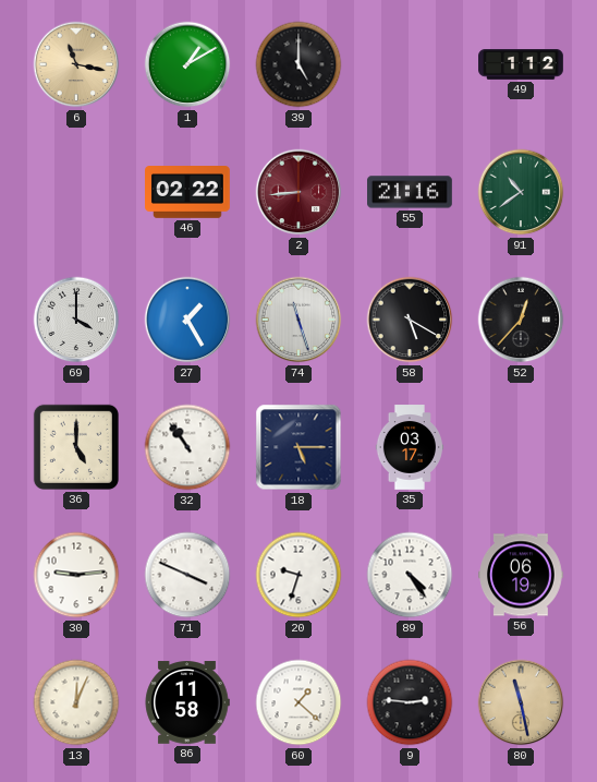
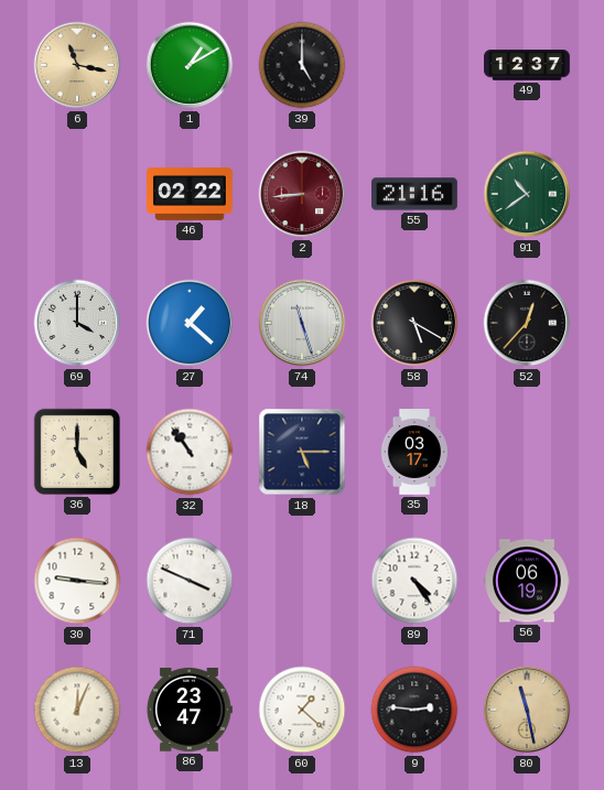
49: 1:12 -> 12:37 (527, 65)
27: 1:25 -> 1:22 (190, 323)
30: 9:14 -> 9:16 (77, 581)
20: 9:33 -> none (298, 575)
86: 11:58 -> 23:47 (190, 710)
